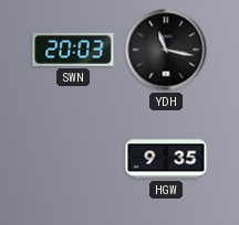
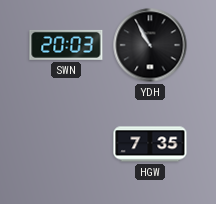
YDH: 11:17 -> 10:55 (150, 45)
HGW: 9:35 -> 7:35 (150, 144)
